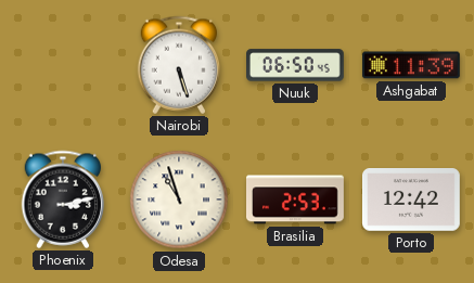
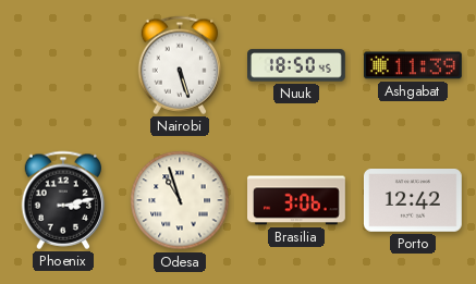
Nuuk: 06:50 -> 18:50 (297, 65)
Brasilia: 2:53 -> 3:06 (296, 200)
